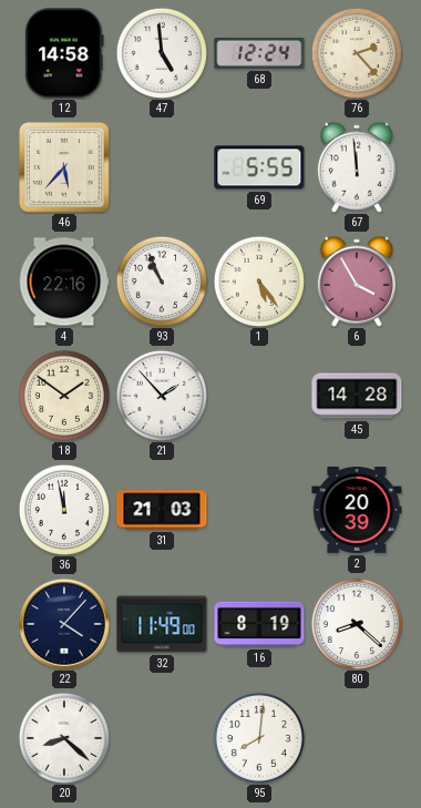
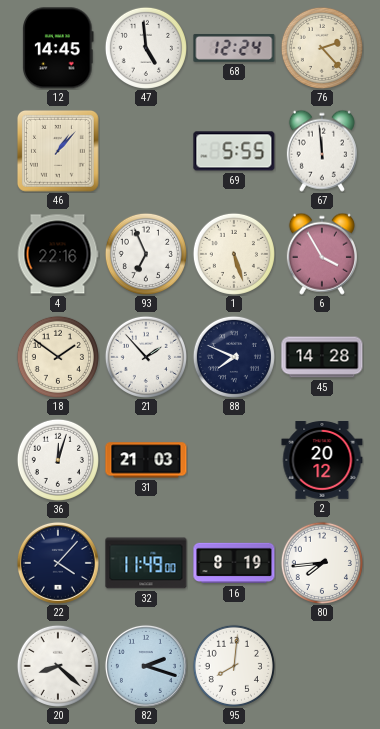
12: 14:58 -> 14:45 (58, 48)
46: 5:37 -> 1:07 (58, 151)
93: 10:56 -> 6:56 (146, 254)
1: 5:24 -> 5:27 (234, 254)
88: none -> 7:49 (234, 357)
36: 11:58 -> 12:03 (58, 460)
2: 20:39 -> 20:12 (322, 461)
80: 8:22 -> 7:44 (322, 563)
82: none -> 2:18 (146, 666)
